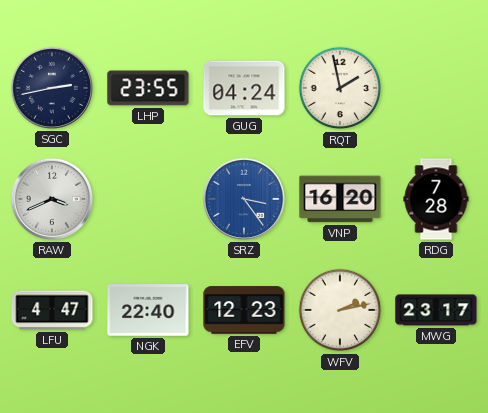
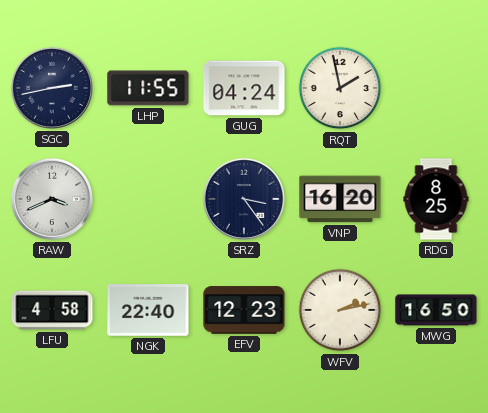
LHP: 23:55 -> 11:55 (148, 88)
SRZ dial: blue -> navy (244, 199)
RDG: 7:28 -> 8:25 (436, 199)
LFU: 4:47 -> 4:58 (52, 310)
MWG: 23:17 -> 16:50 (436, 310)
